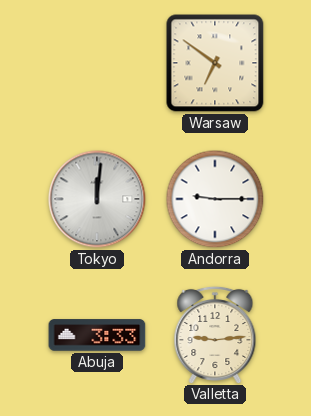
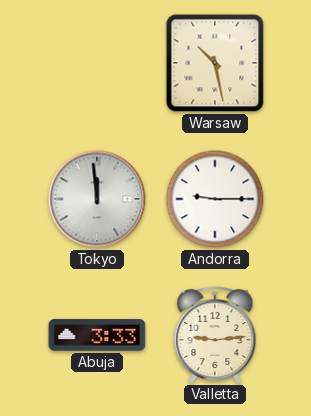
Warsaw: 6:51 -> 10:28 (215, 63)
Tokyo: 12:01 -> 11:59 (97, 199)
